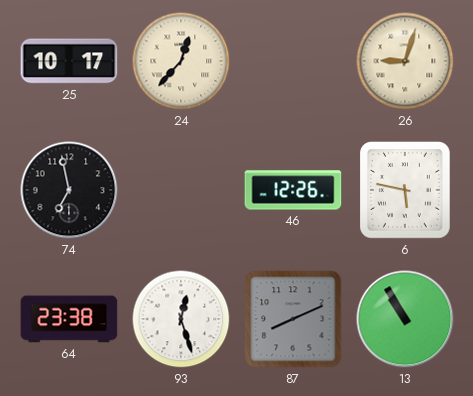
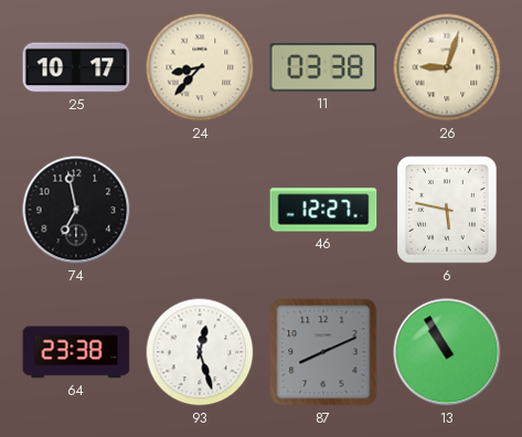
24: 12:37 -> 8:37 (200, 67)
11: none -> 03:38 (323, 67)
46: 12:26 -> 12:27 (323, 210)
